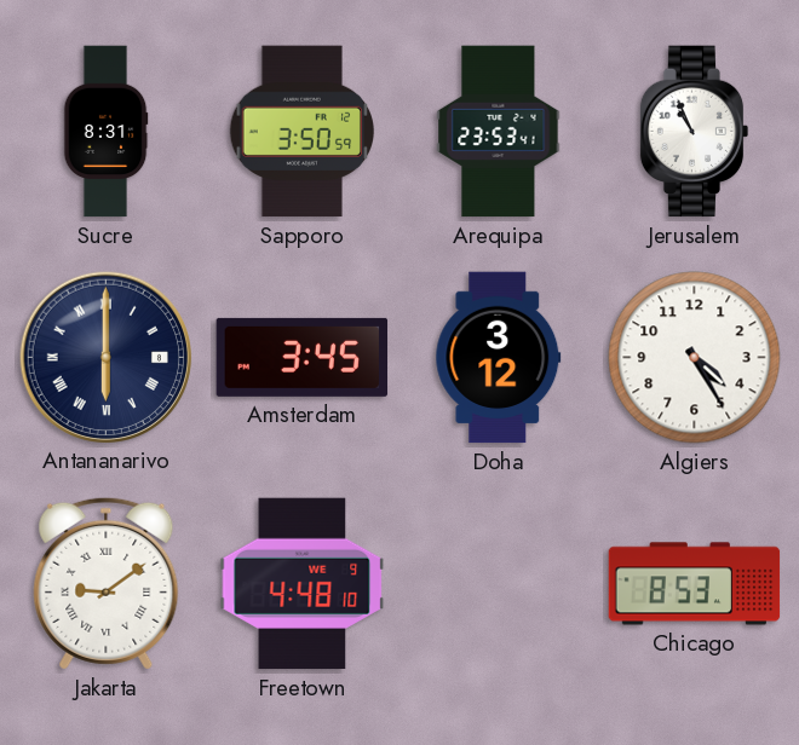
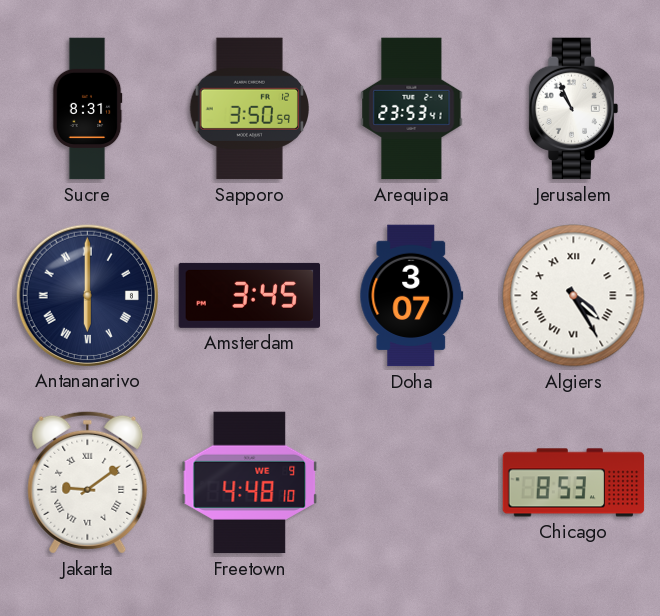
Doha: 3:12 -> 3:07 (412, 296)
Algiers numerals: Arabic -> Roman (574, 296)
